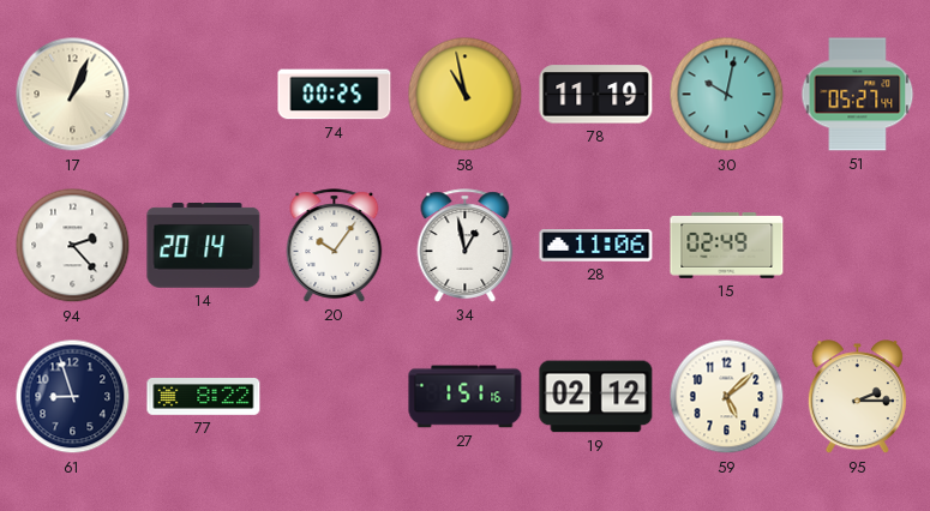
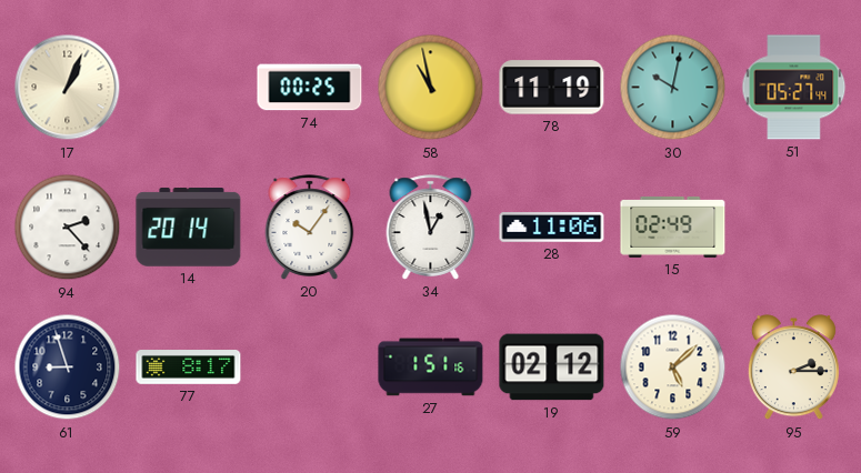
77: 8:22 -> 8:17 (189, 368)
